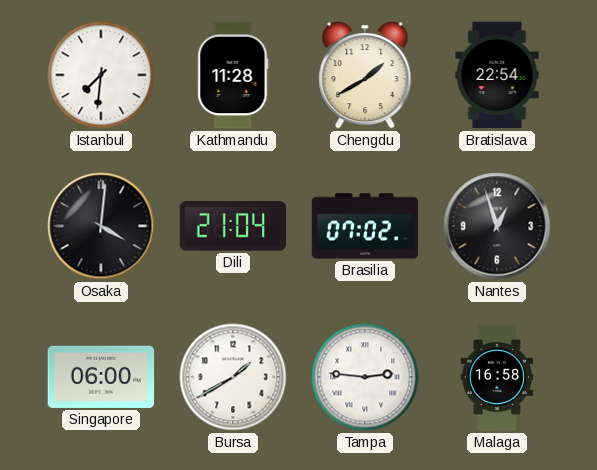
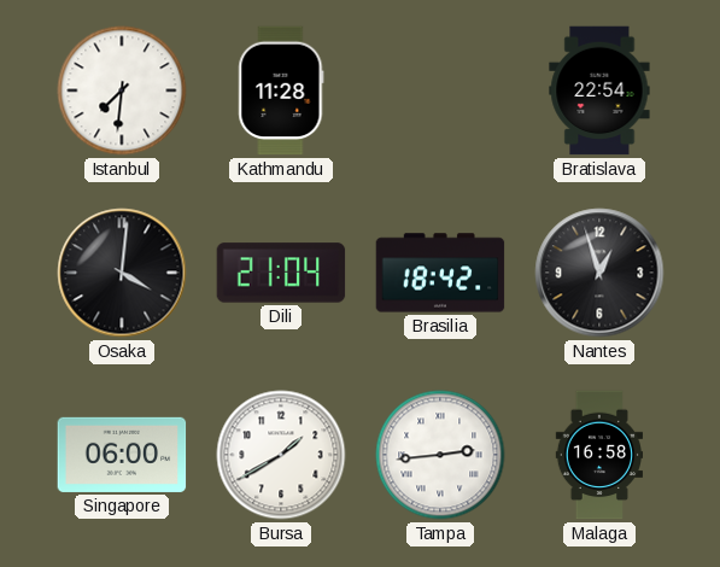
Chengdu: 1:40 -> none (365, 75)
Brasilia: 07:02 -> 18:42 (440, 273)
Tampa: 2:46 -> 2:44 (440, 455)
